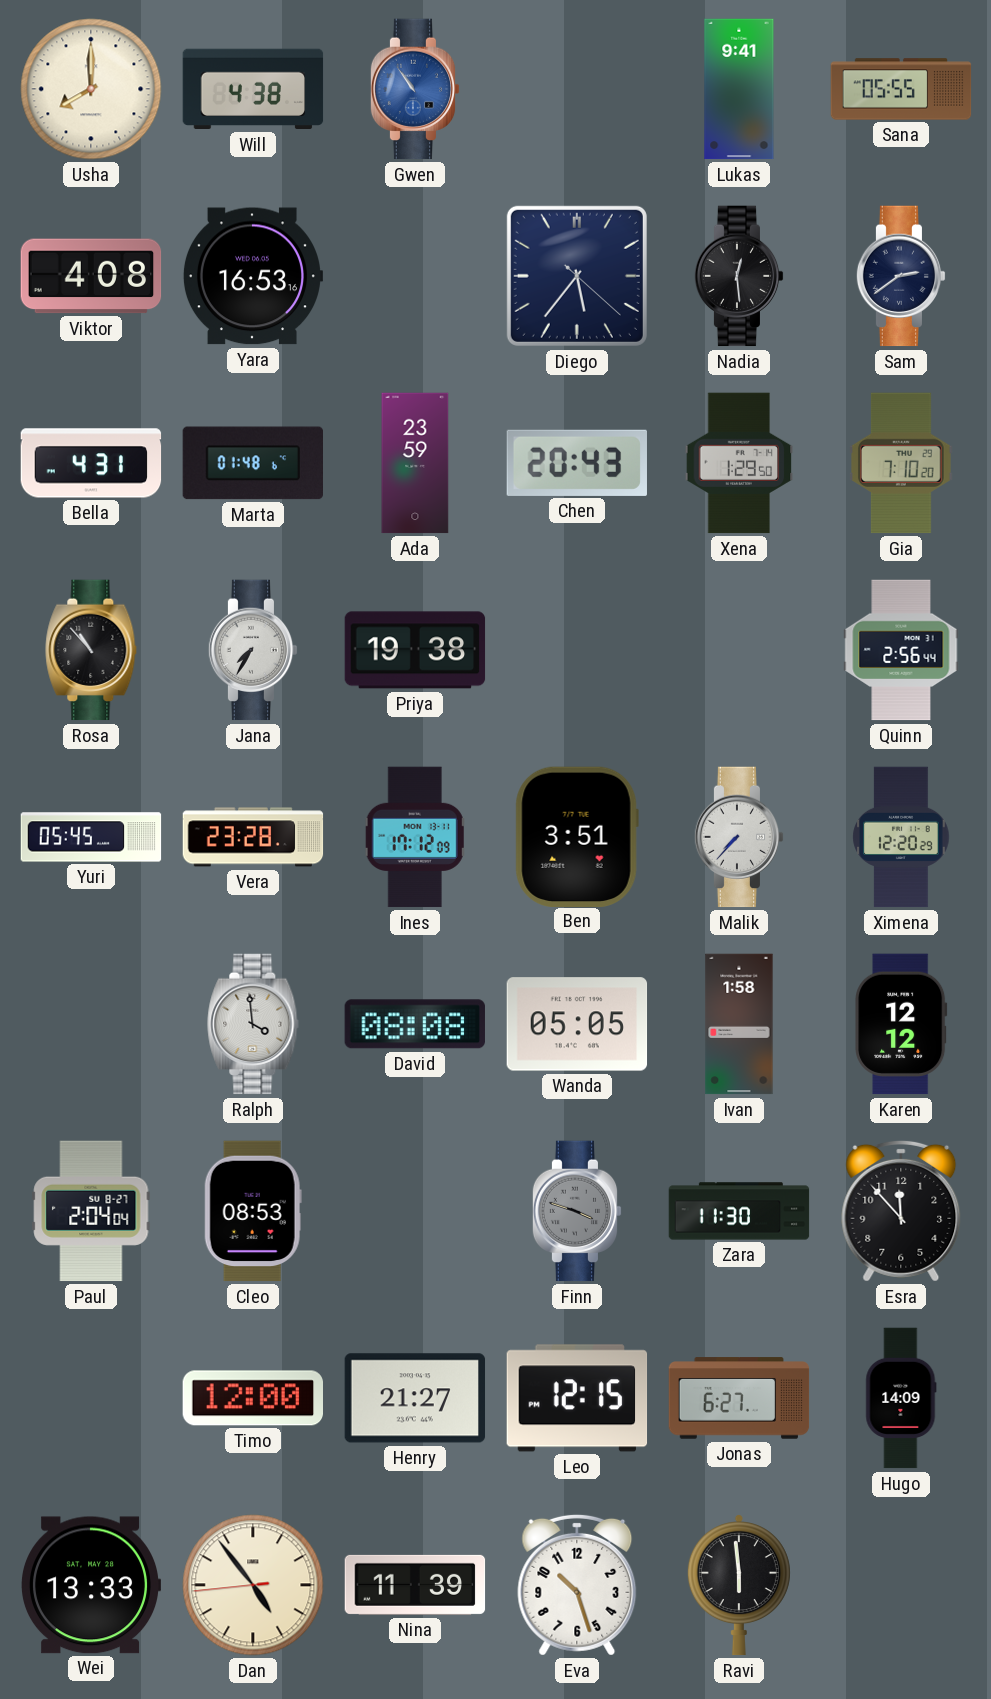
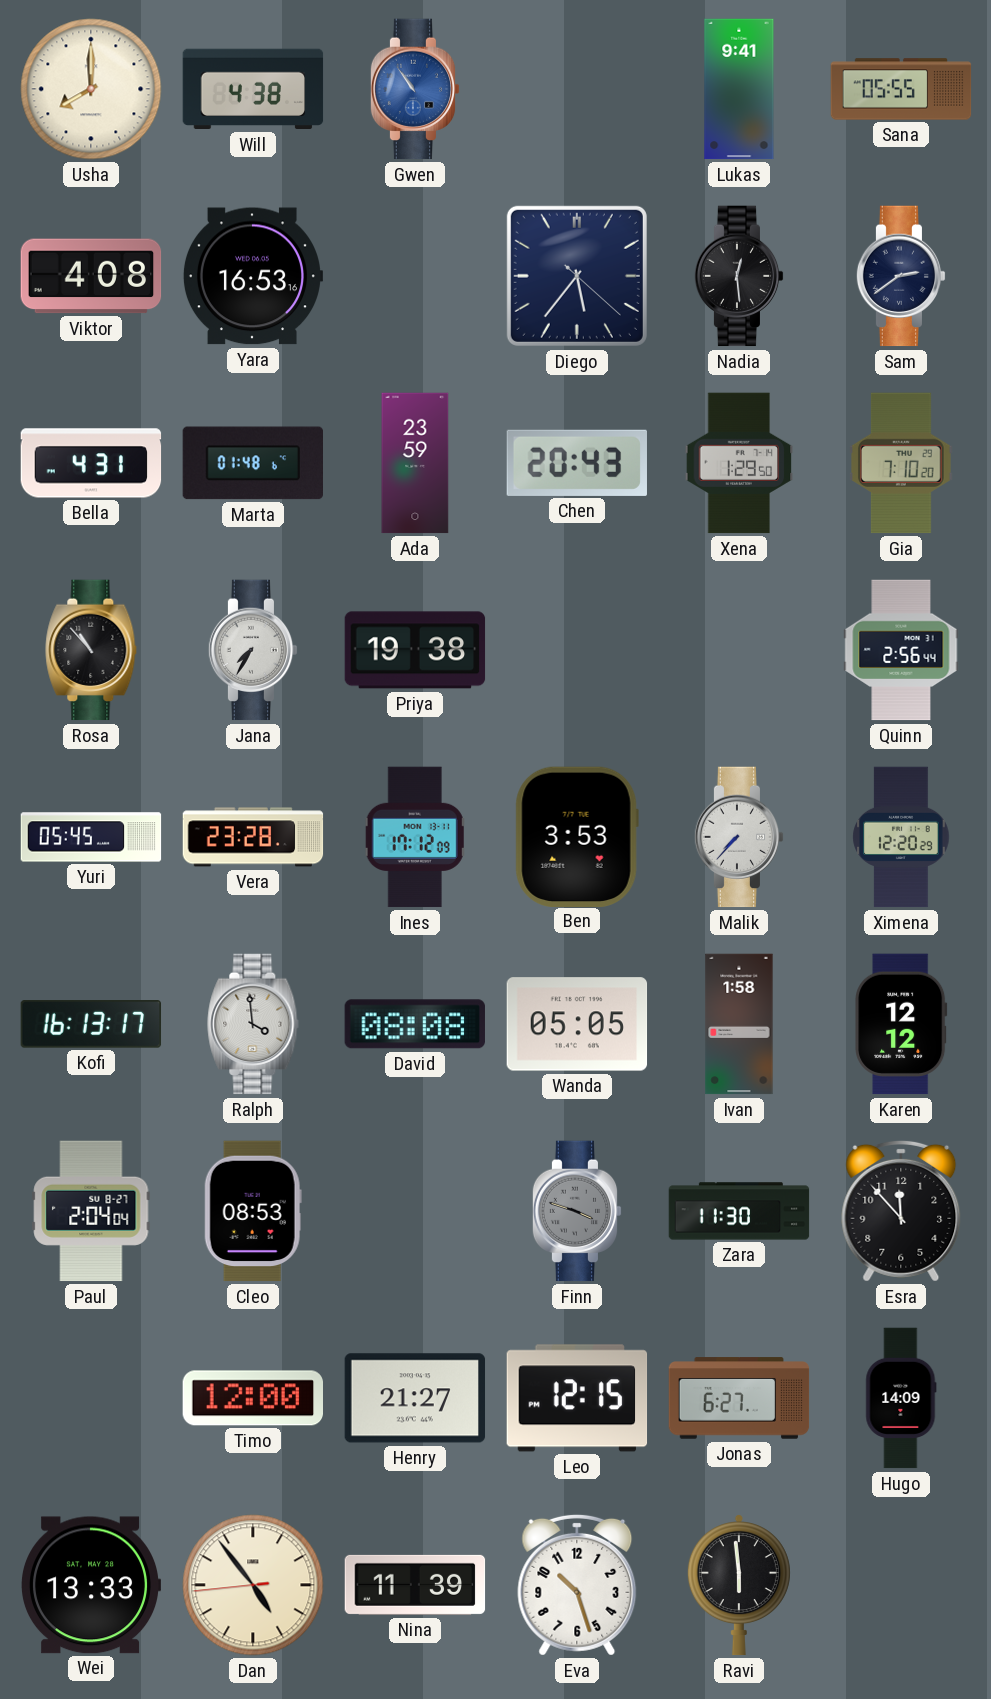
Ben: 3:51 -> 3:53 (577, 836)
Kofi: none -> 16:13 (91, 1024)
